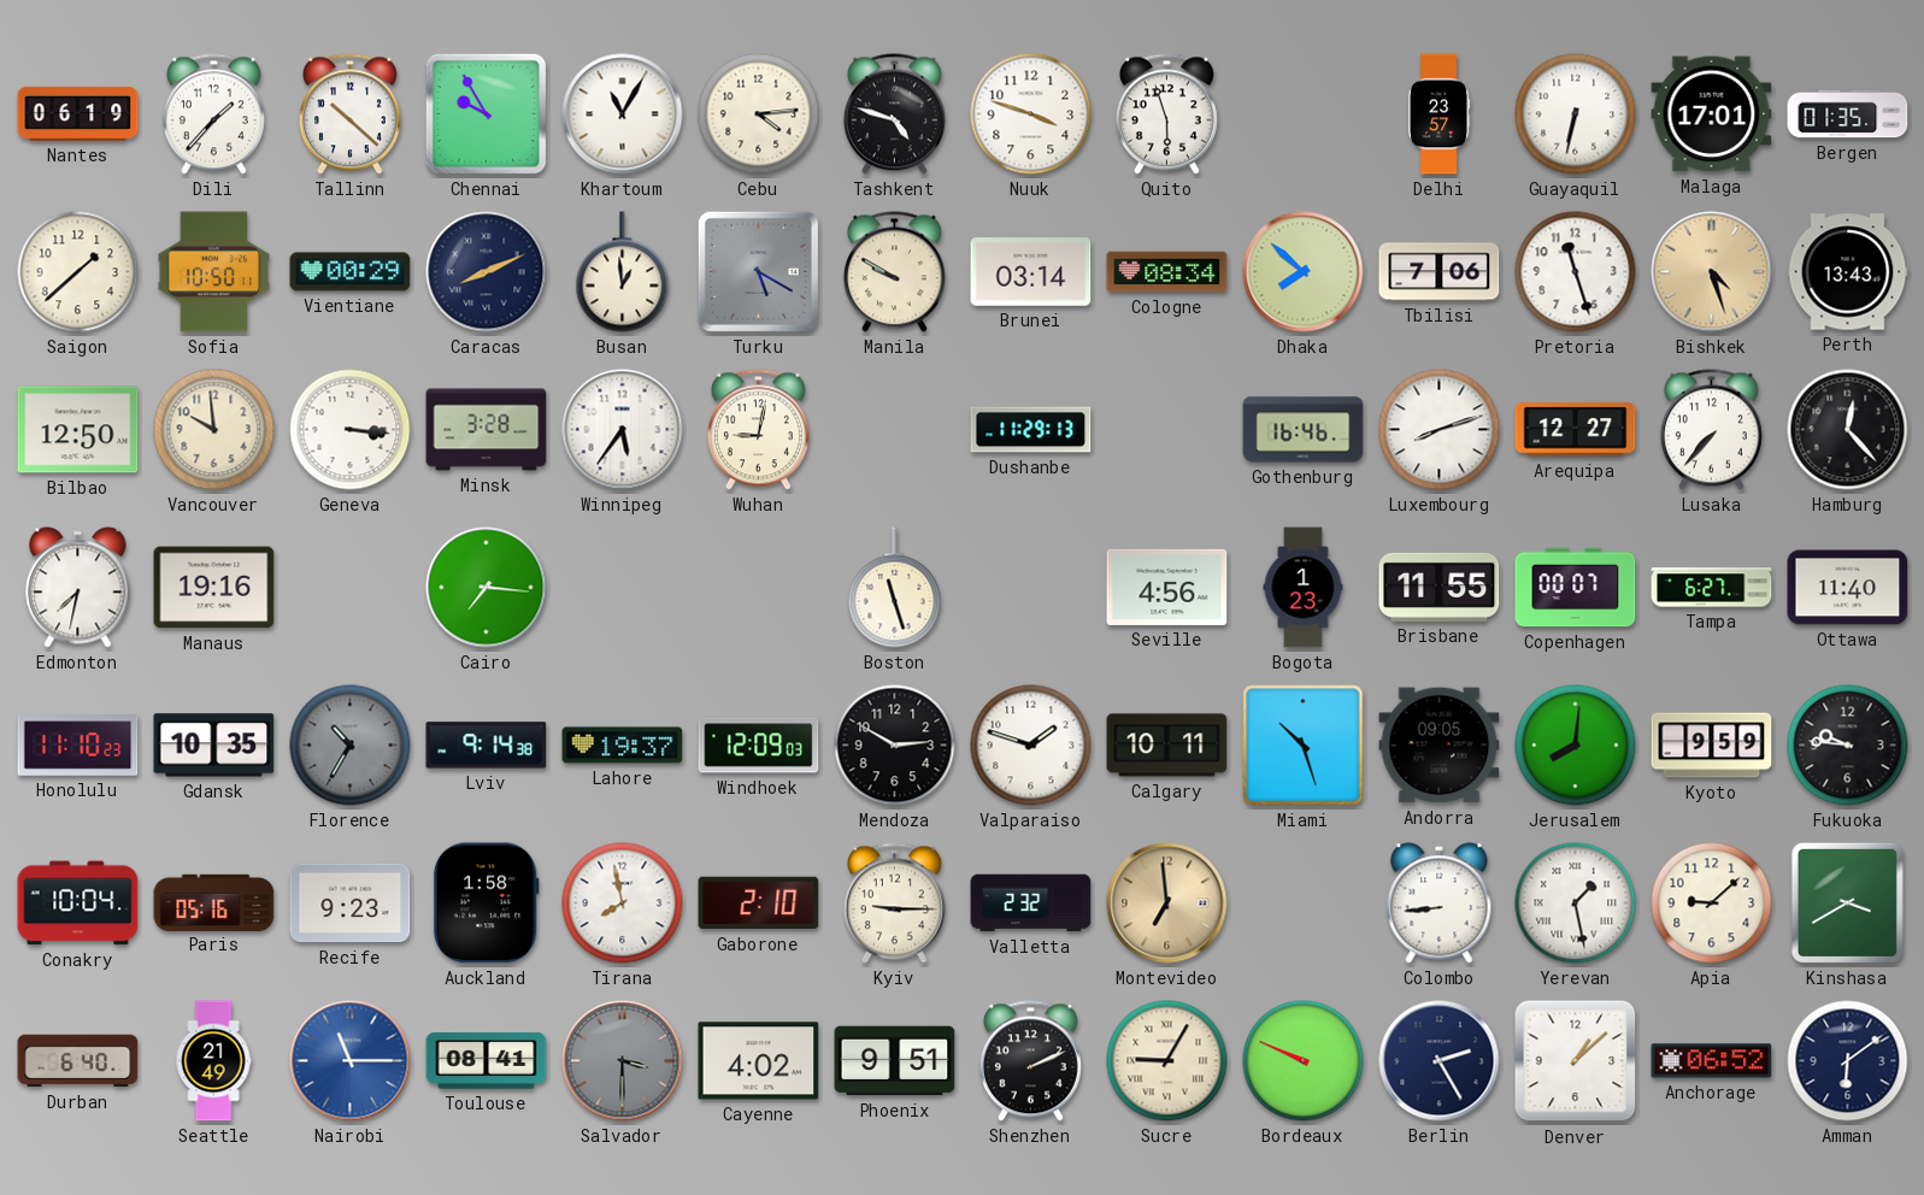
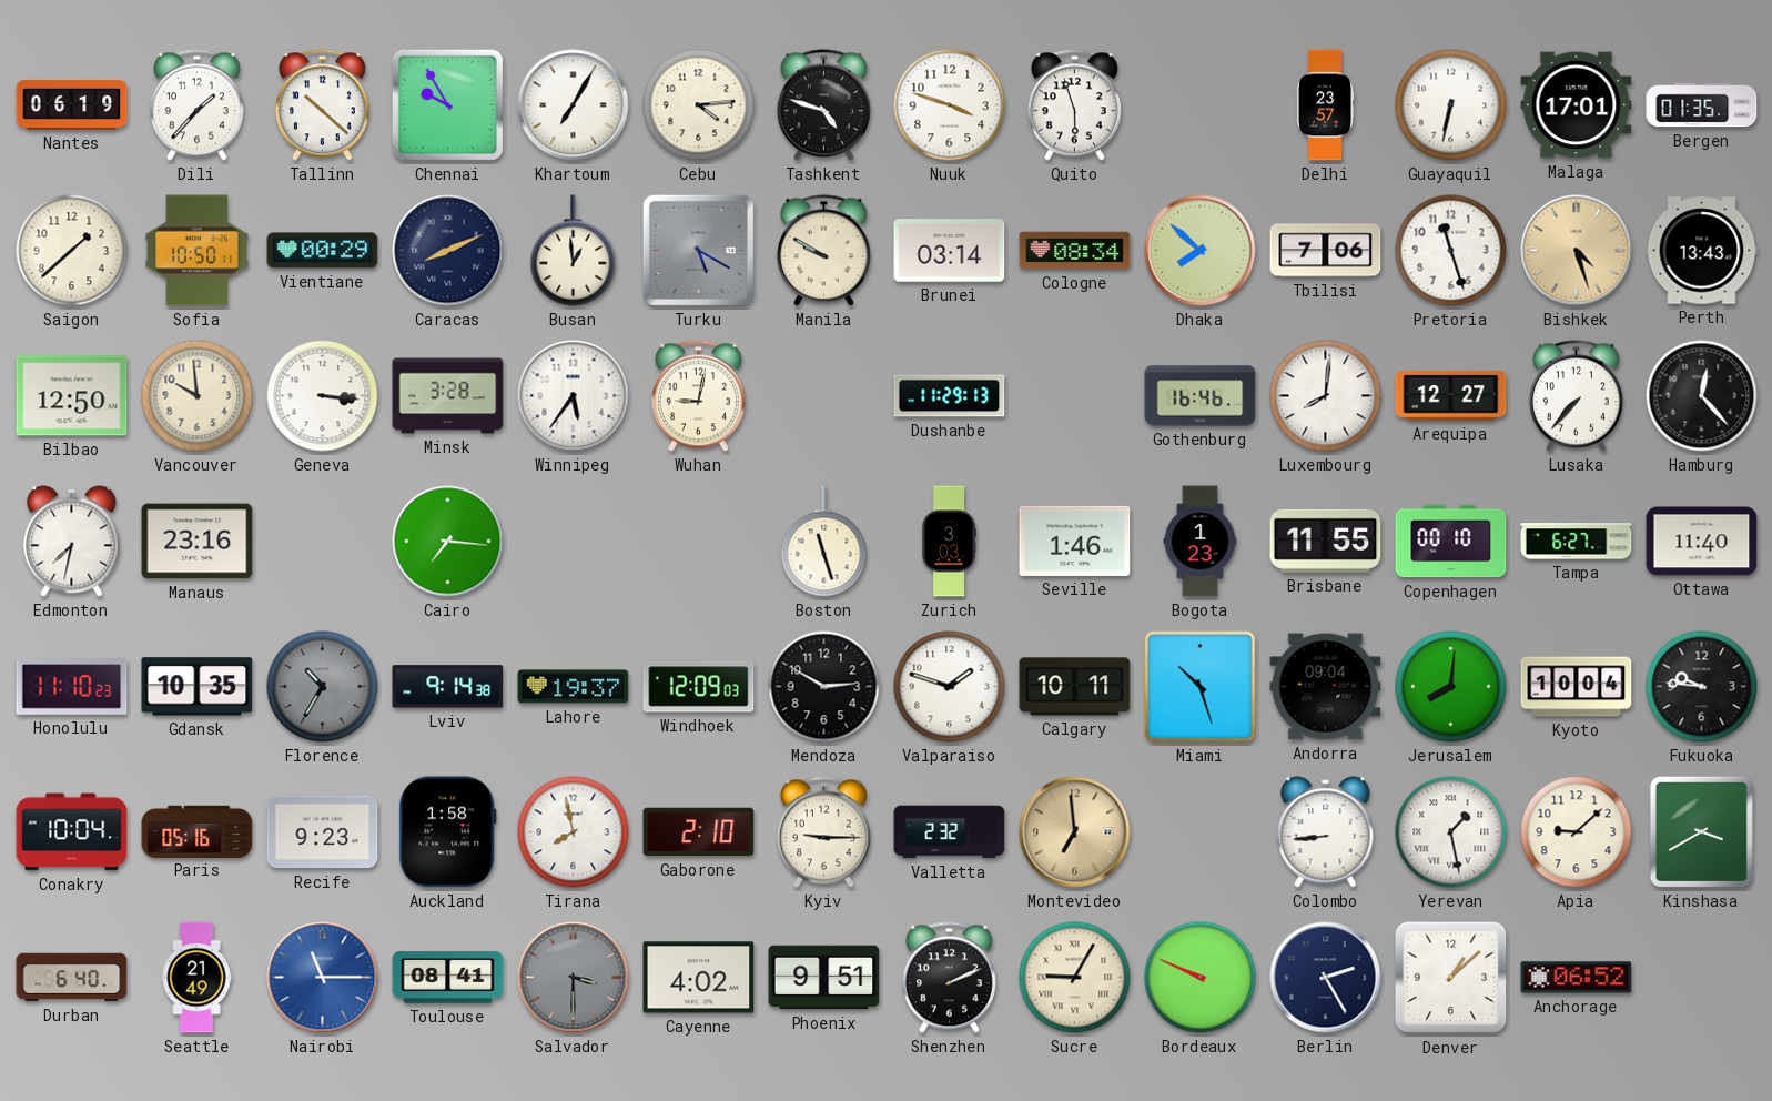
Khartoum: 11:05 -> 7:05 (574, 105)
Luxembourg: 8:12 -> 8:01 (1326, 396)
Manaus: 19:16 -> 23:16 (198, 542)
Zurich: none -> 3:03 (950, 542)
Seville: 4:56 -> 1:46 (1075, 541)
Copenhagen: 00:07 -> 00:10 (1451, 542)
Andorra: 09:05 -> 09:04 (1326, 687)
Kyoto: 9:59 -> 10:04 (1577, 687)
Amman: 6:09 -> none (1848, 1061)
